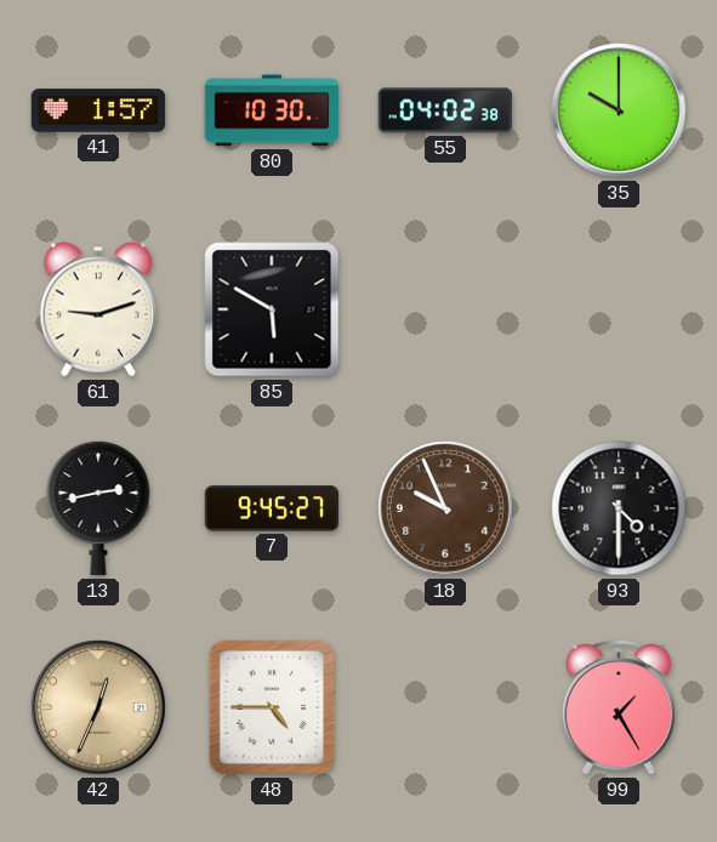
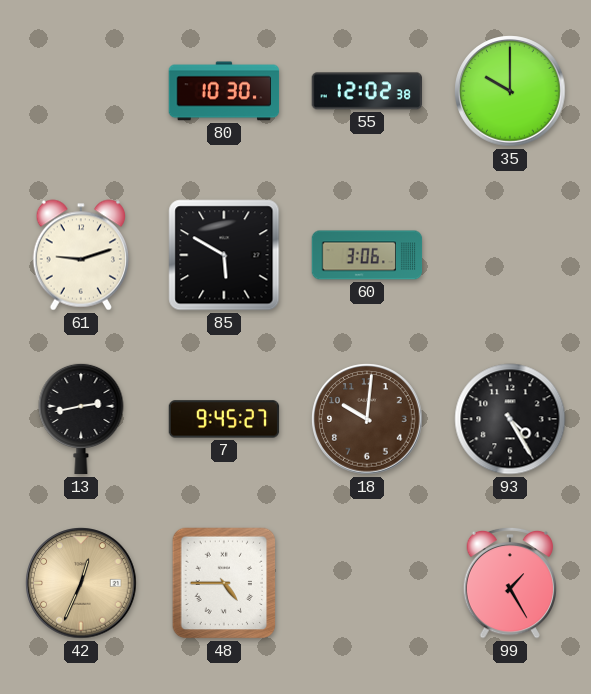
41: 1:57 -> none (98, 110)
55: 04:02 -> 12:02 (366, 91)
60: none -> 3:06 (367, 255)
18: 9:56 -> 10:01 (367, 419)
93: 4:30 -> 4:25 (510, 419)
